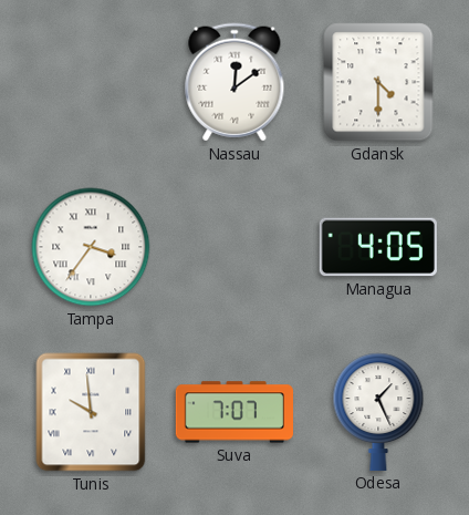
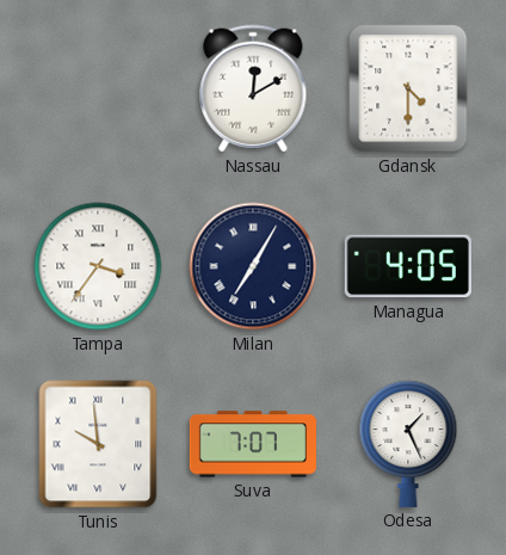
Nassau: 12:09 -> 12:10 (253, 88)
Milan: none -> 7:05 (253, 266)
